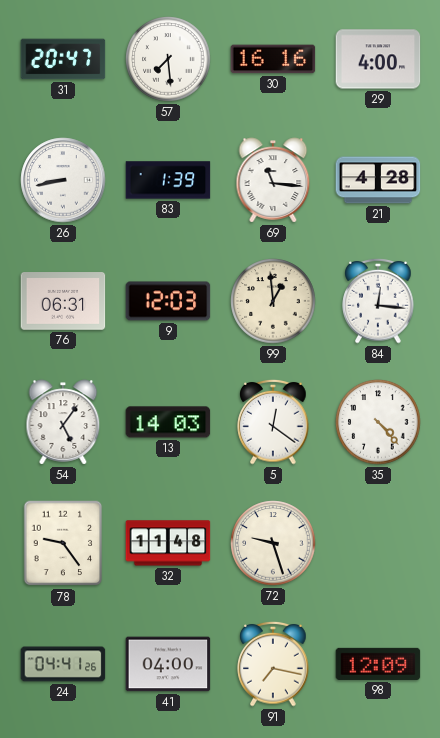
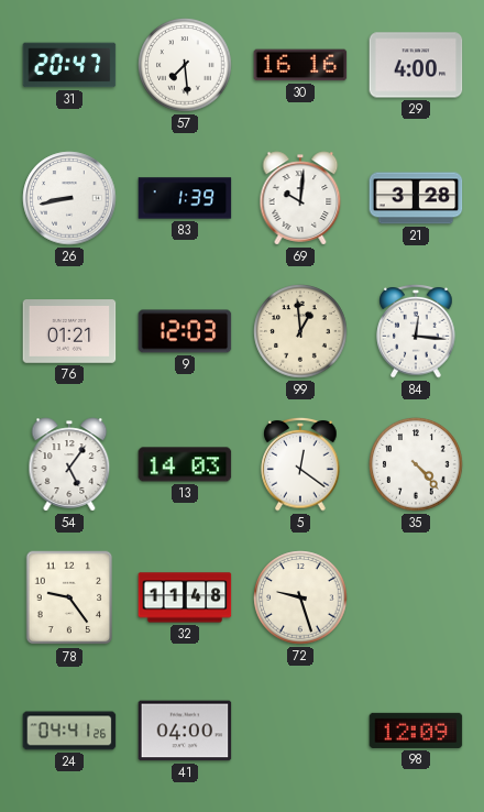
69: 11:16 -> 10:01 (300, 198)
21: 4:28 -> 3:28 (416, 198)
76: 06:31 -> 01:21 (69, 331)
91: 7:17 -> none (273, 664)
